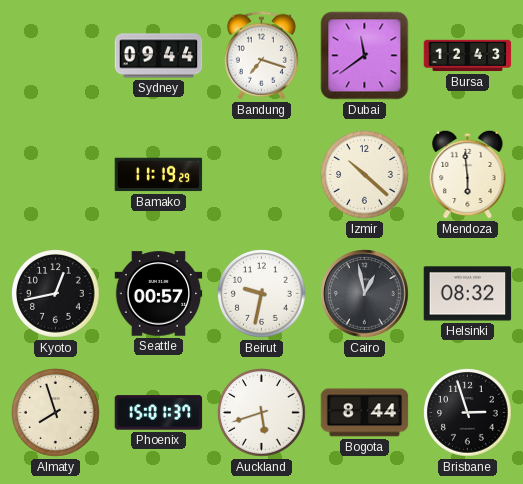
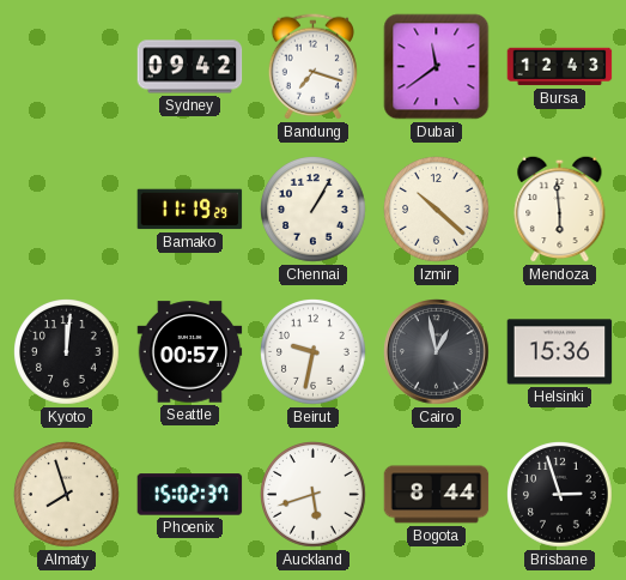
Sydney: 09:44 -> 09:42 (190, 67)
Chennai: none -> 1:05 (314, 210)
Kyoto: 12:43 -> 12:01 (67, 352)
Helsinki: 08:32 -> 15:36 (560, 352)
Phoenix: 15:01 -> 15:02 (190, 495)
